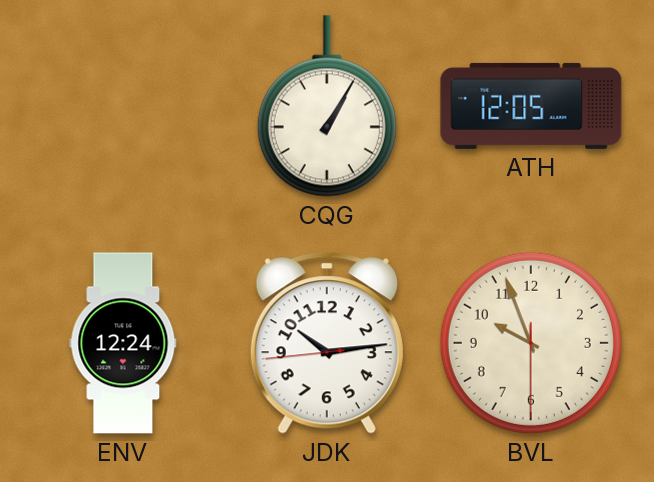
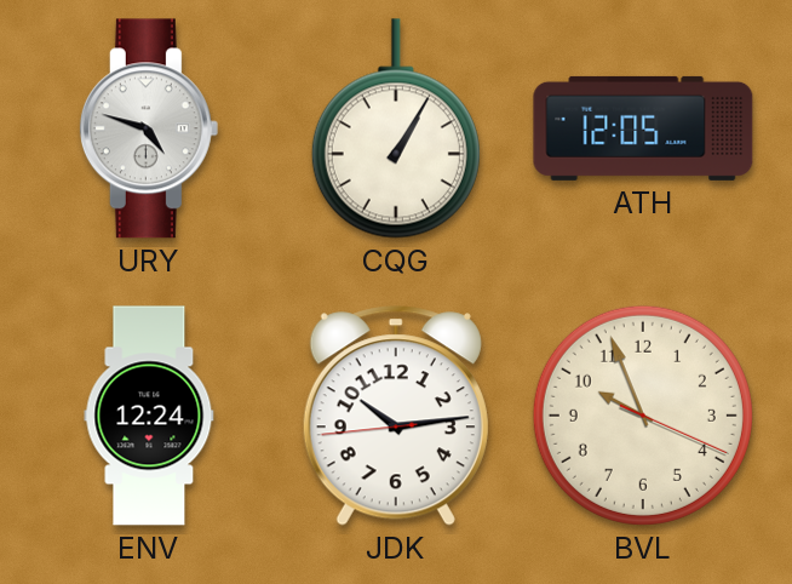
URY: none -> 4:48 (149, 128)
BVL: 9:56:30 -> 9:56:19 (643, 416)
